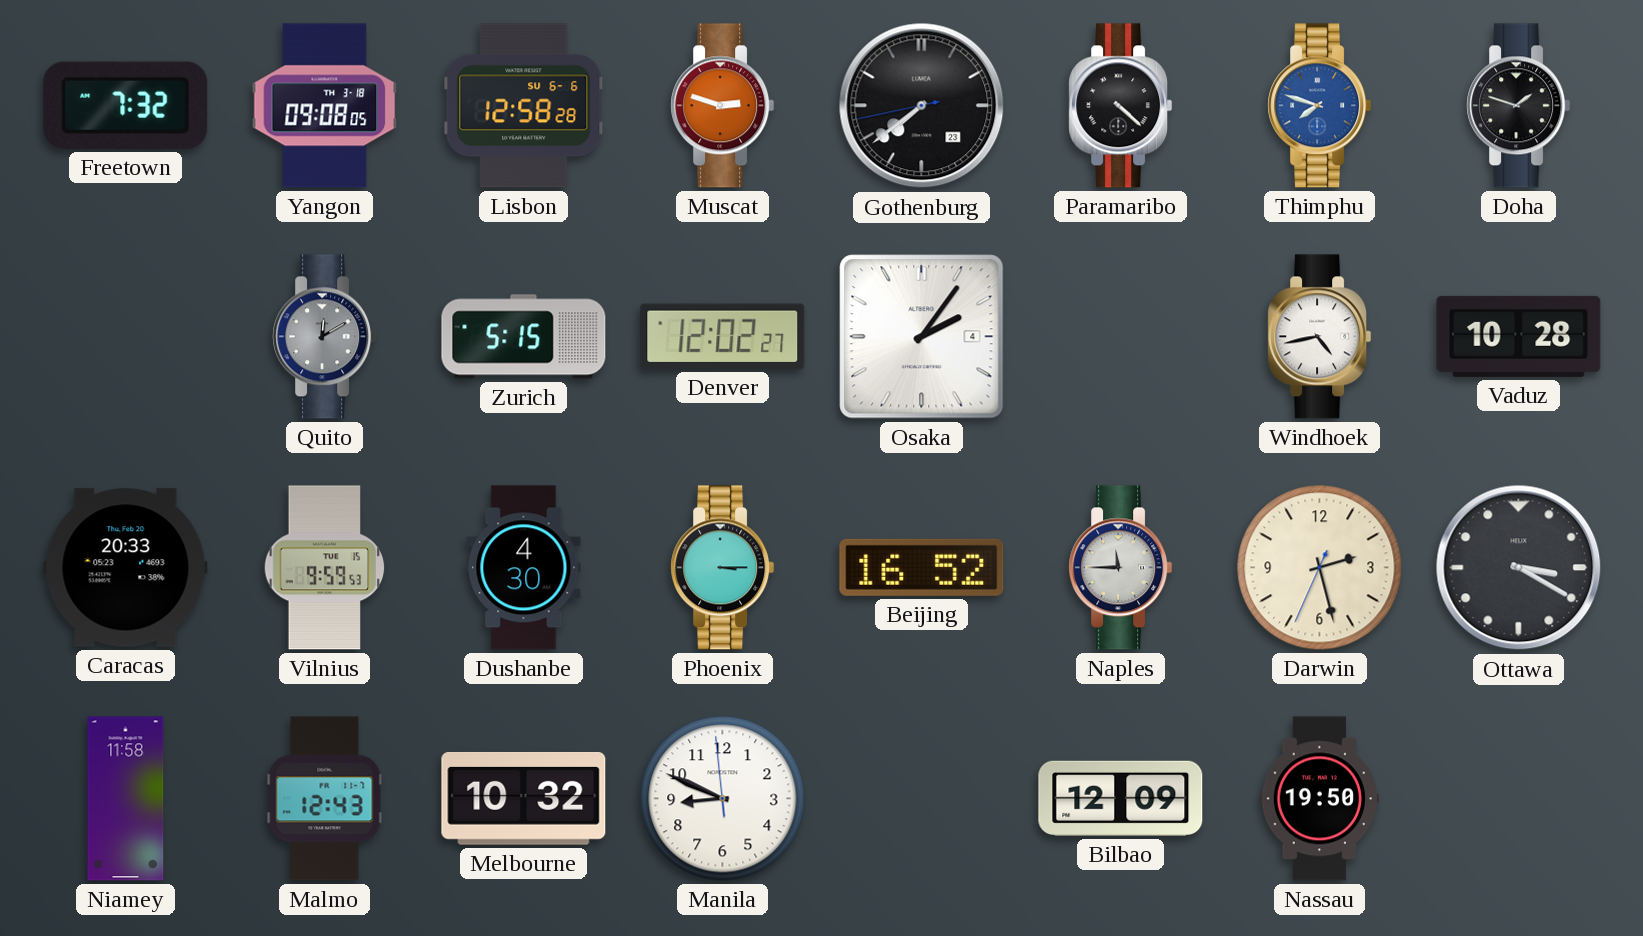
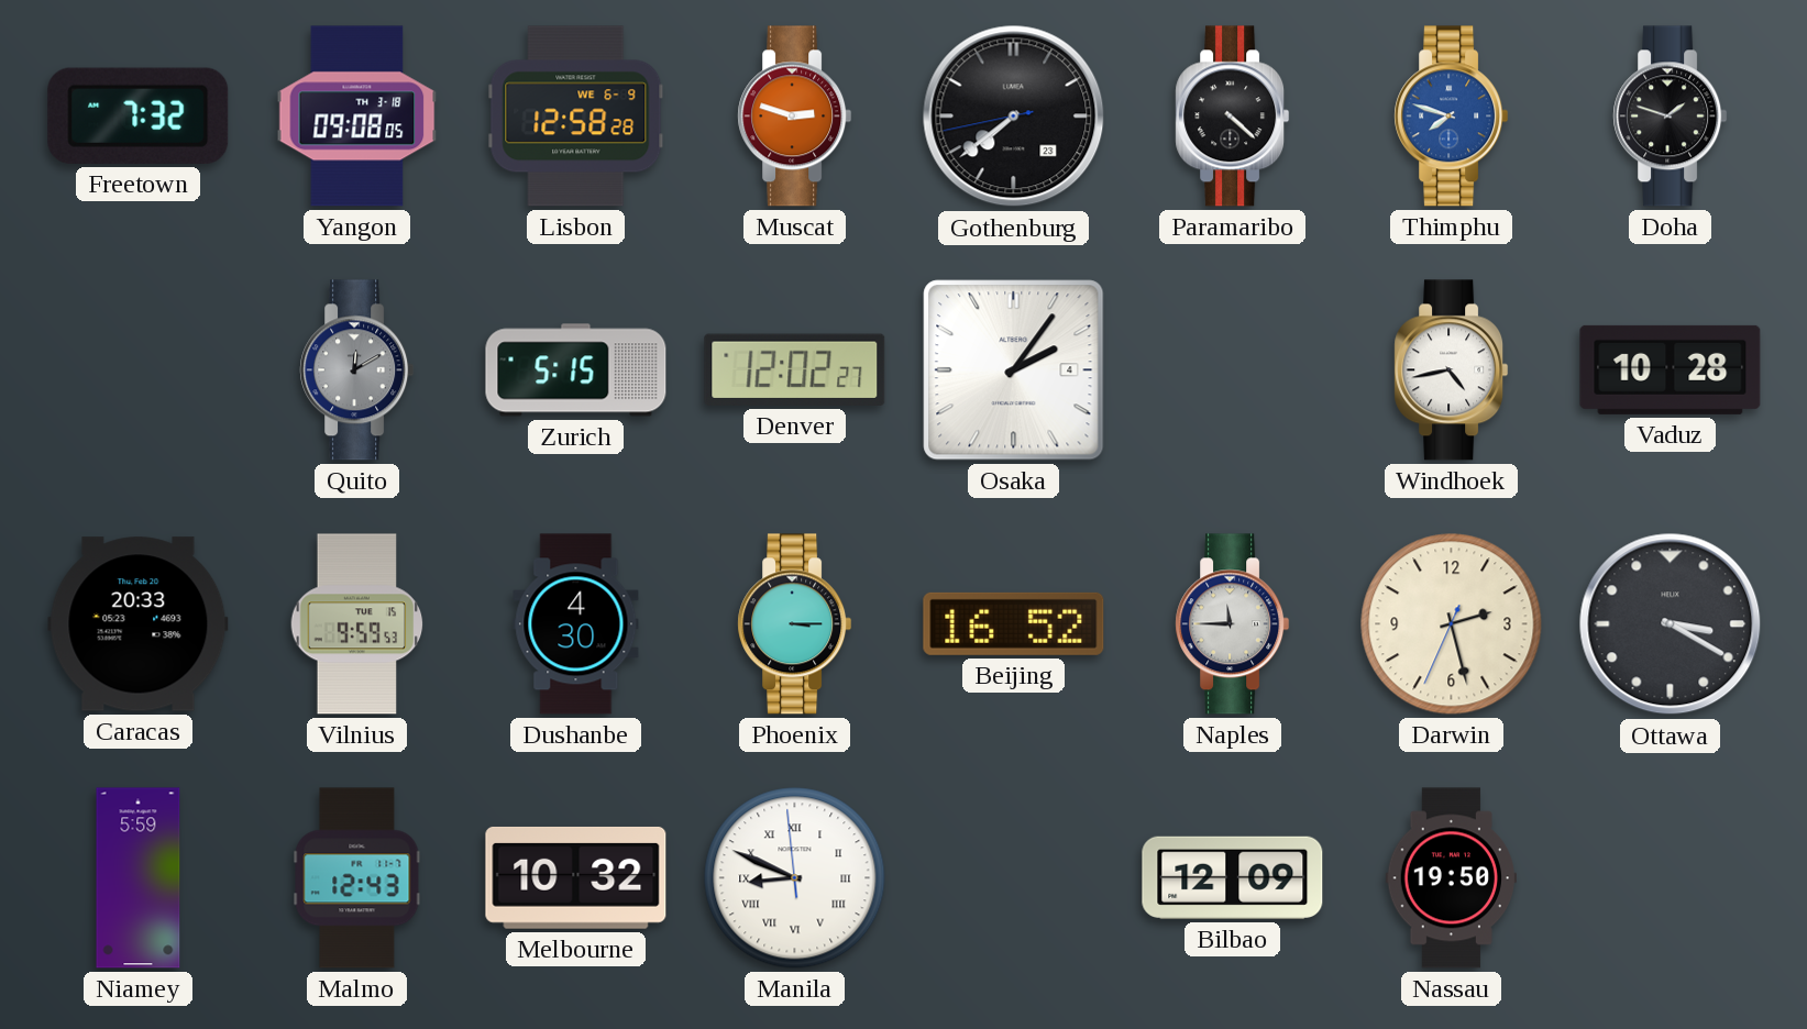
Lisbon date: SU 6-6 -> WE 6-9 (576, 117)
Niamey: 11:58 -> 5:59 (139, 878)
Manila numerals: Arabic -> Roman (795, 878)
